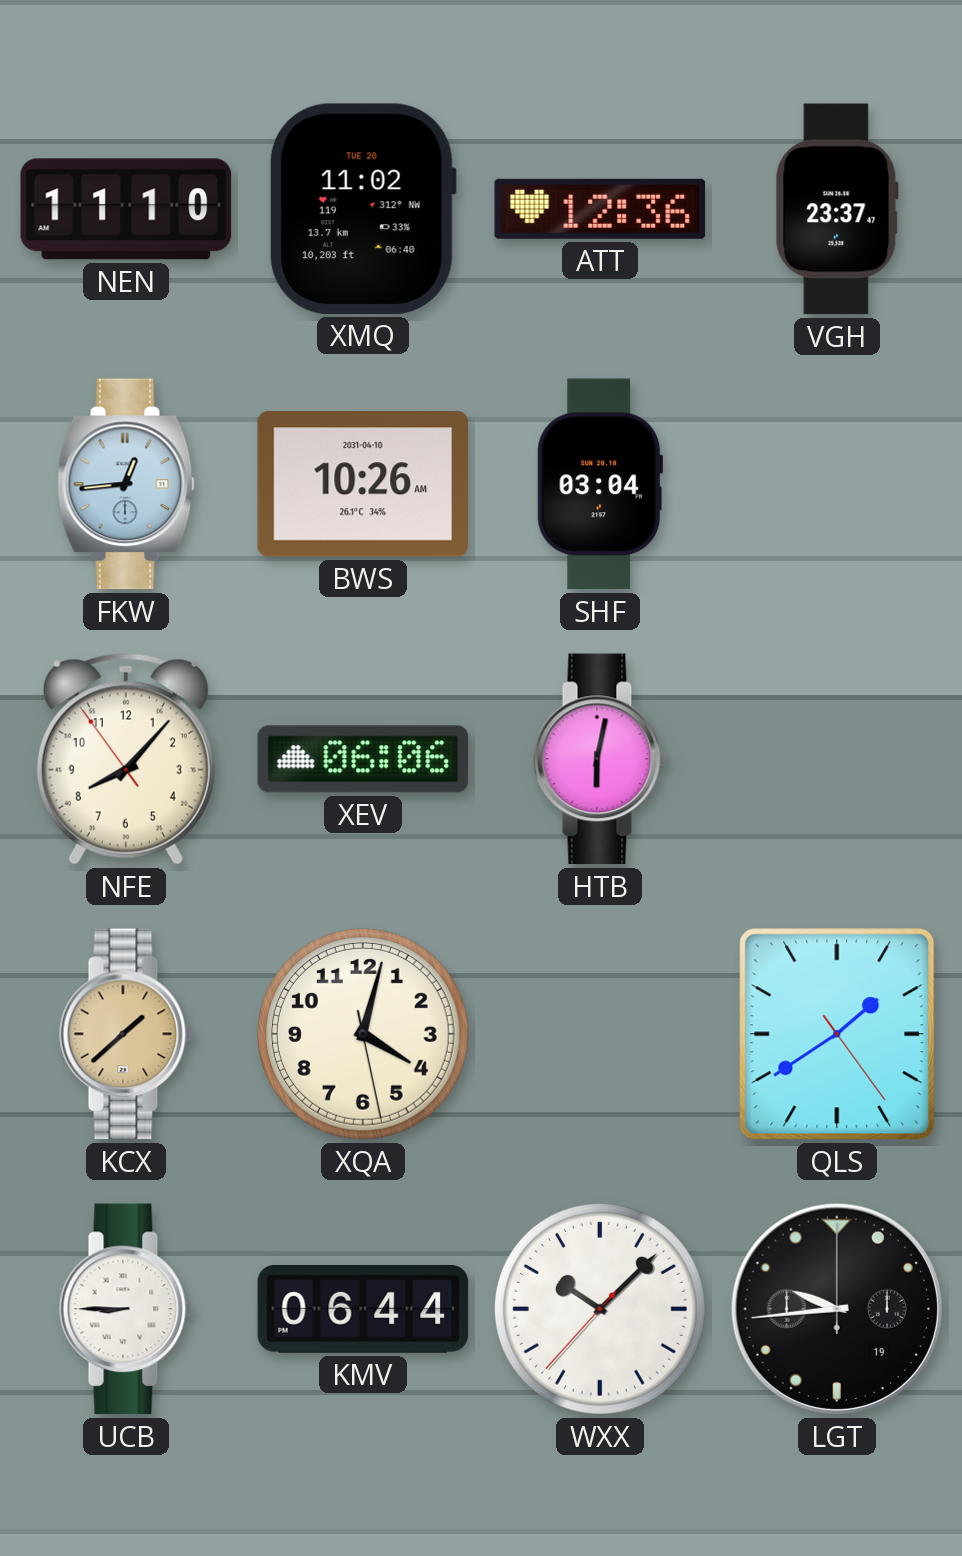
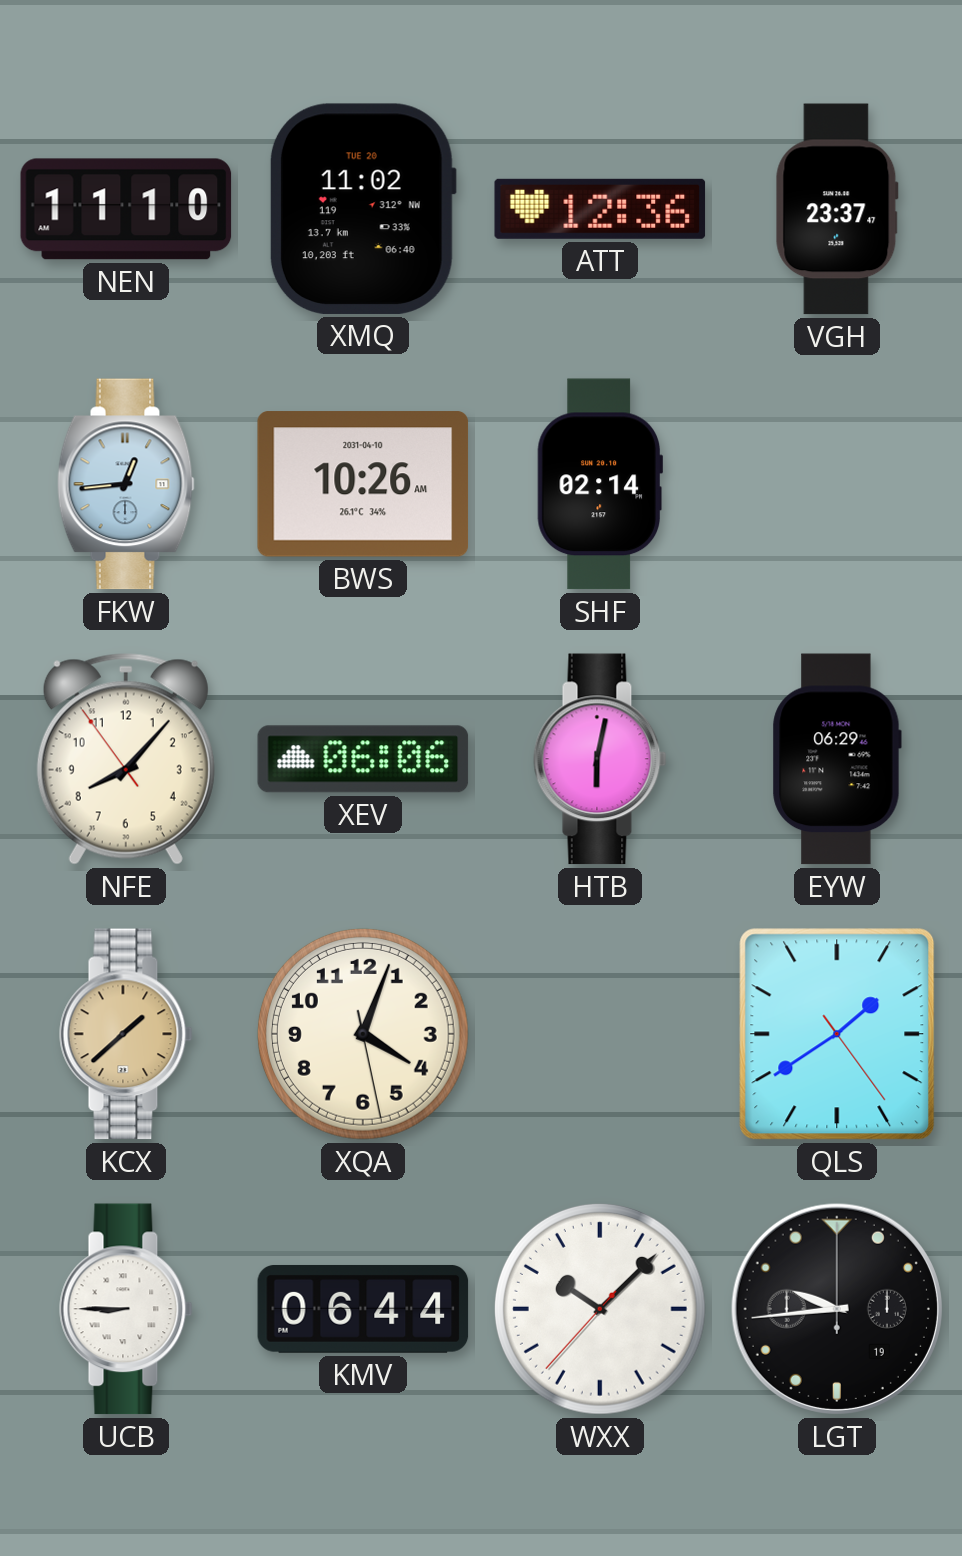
SHF: 03:04 -> 02:14 (599, 484)
EYW: none -> 06:29 (837, 759)
XQA: 4:02 -> 4:03 (363, 1034)
